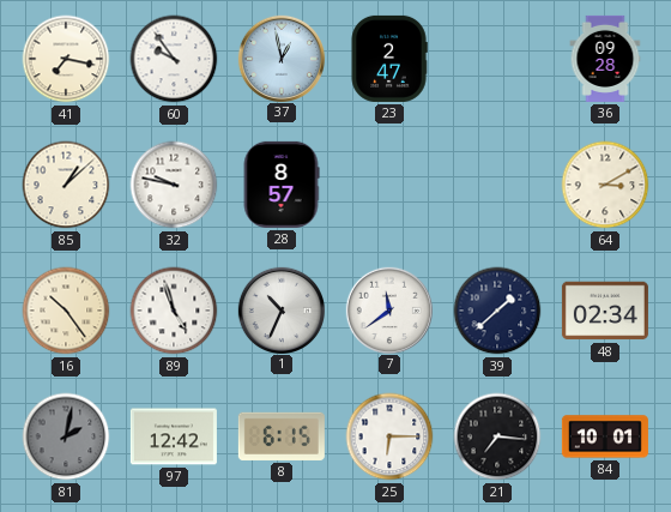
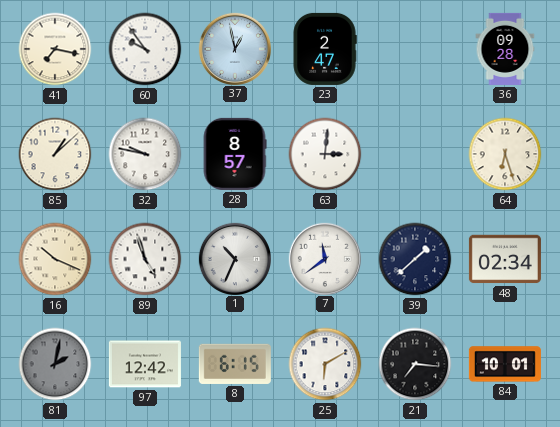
63: none -> 3:01 (325, 154)
64: 3:10 -> 6:27 (505, 154)
16: 10:24 -> 10:19 (55, 259)
25: 6:15 -> 6:10 (325, 364)
